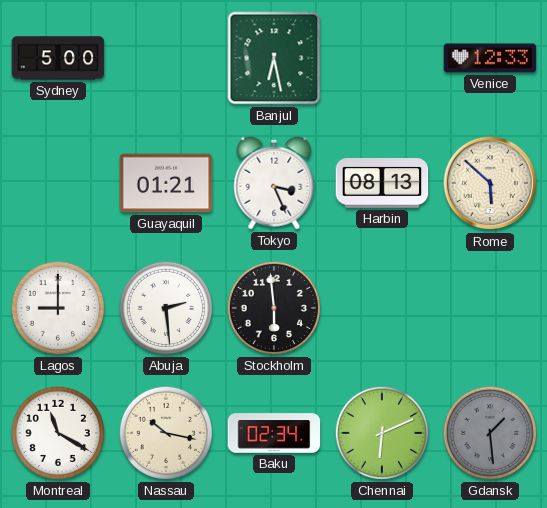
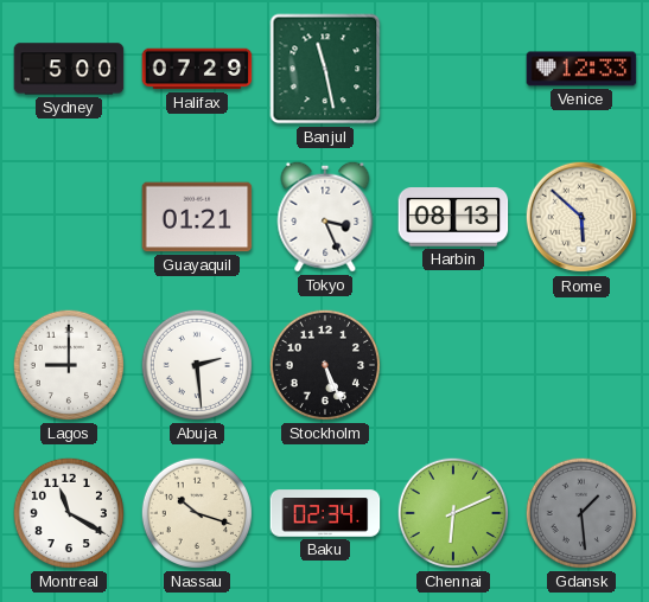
Halifax: none -> 07:29 (197, 69)
Banjul: 6:28 -> 11:28 (325, 69)
Stockholm: 5:59 -> 5:26 (325, 365)
Nassau: 10:17 -> 10:18 (197, 513)
